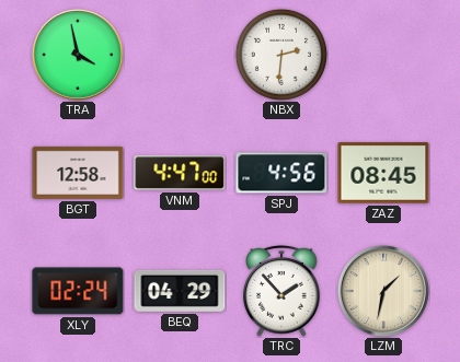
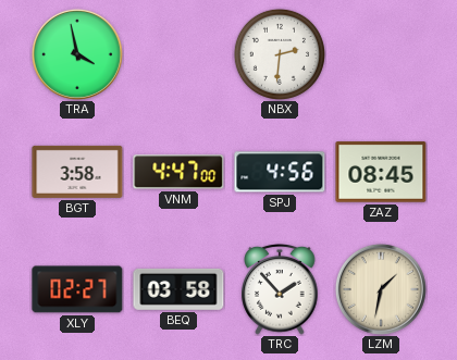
BGT: 12:58 -> 3:58 (77, 172)
XLY: 02:24 -> 02:27 (77, 289)
BEQ: 04:29 -> 03:58 (178, 289)
